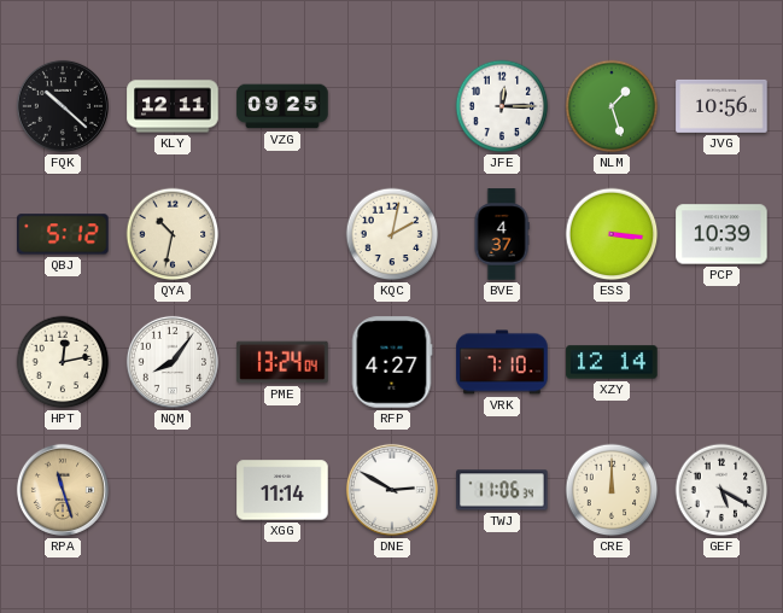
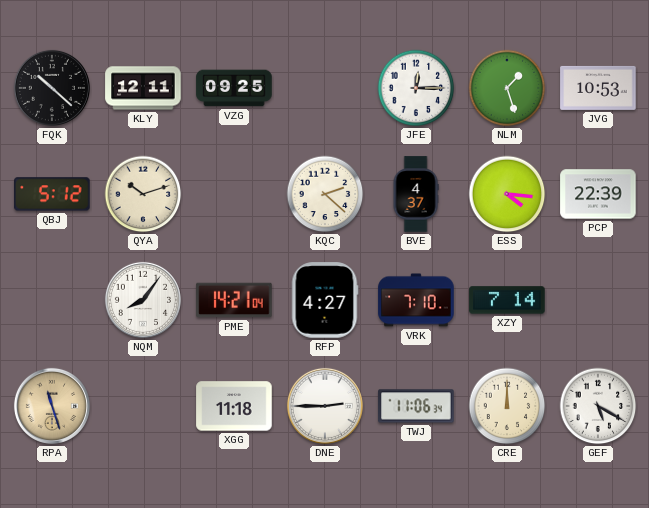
JVG: 10:56 -> 10:53 (598, 88)
QYA: 10:32 -> 10:12 (143, 194)
KQC: 2:02 -> 2:22 (325, 194)
ESS: 3:16 -> 4:16 (507, 194)
PCP: 10:39 -> 22:39 (598, 194)
HPT: 12:13 -> none (63, 362)
PME: 13:24 -> 14:21 (234, 300)
XZY: 12:14 -> 7:14 (507, 300)
XGG: 11:14 -> 11:18 (234, 406)
DNE: 2:50 -> 2:45 (325, 406)
